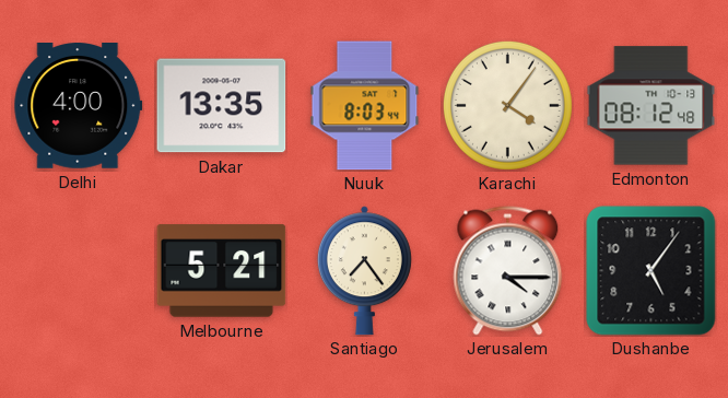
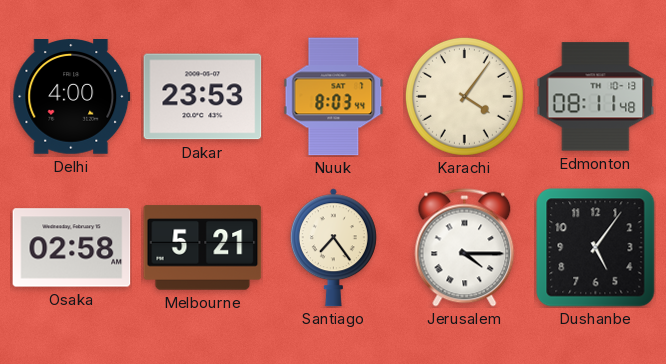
Dakar: 13:35 -> 23:53 (203, 97)
Edmonton: 08:12 -> 08:11 (596, 97)
Osaka: none -> 02:58 (72, 248)
